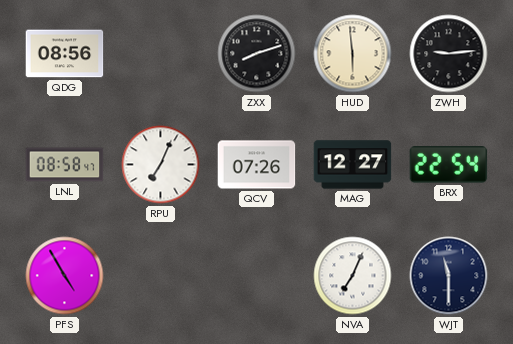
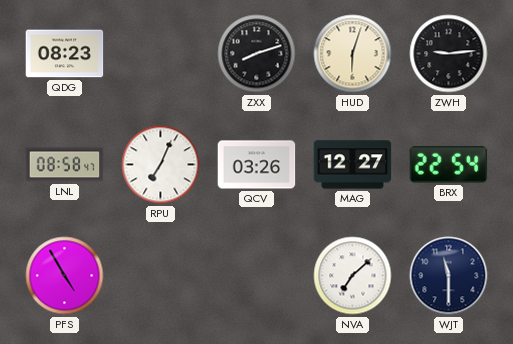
QDG: 08:56 -> 08:23 (65, 54)
HUD: 5:59 -> 6:03 (353, 54)
QCV: 07:26 -> 03:26 (257, 165)
NVA: 7:04 -> 7:08 (353, 276)
